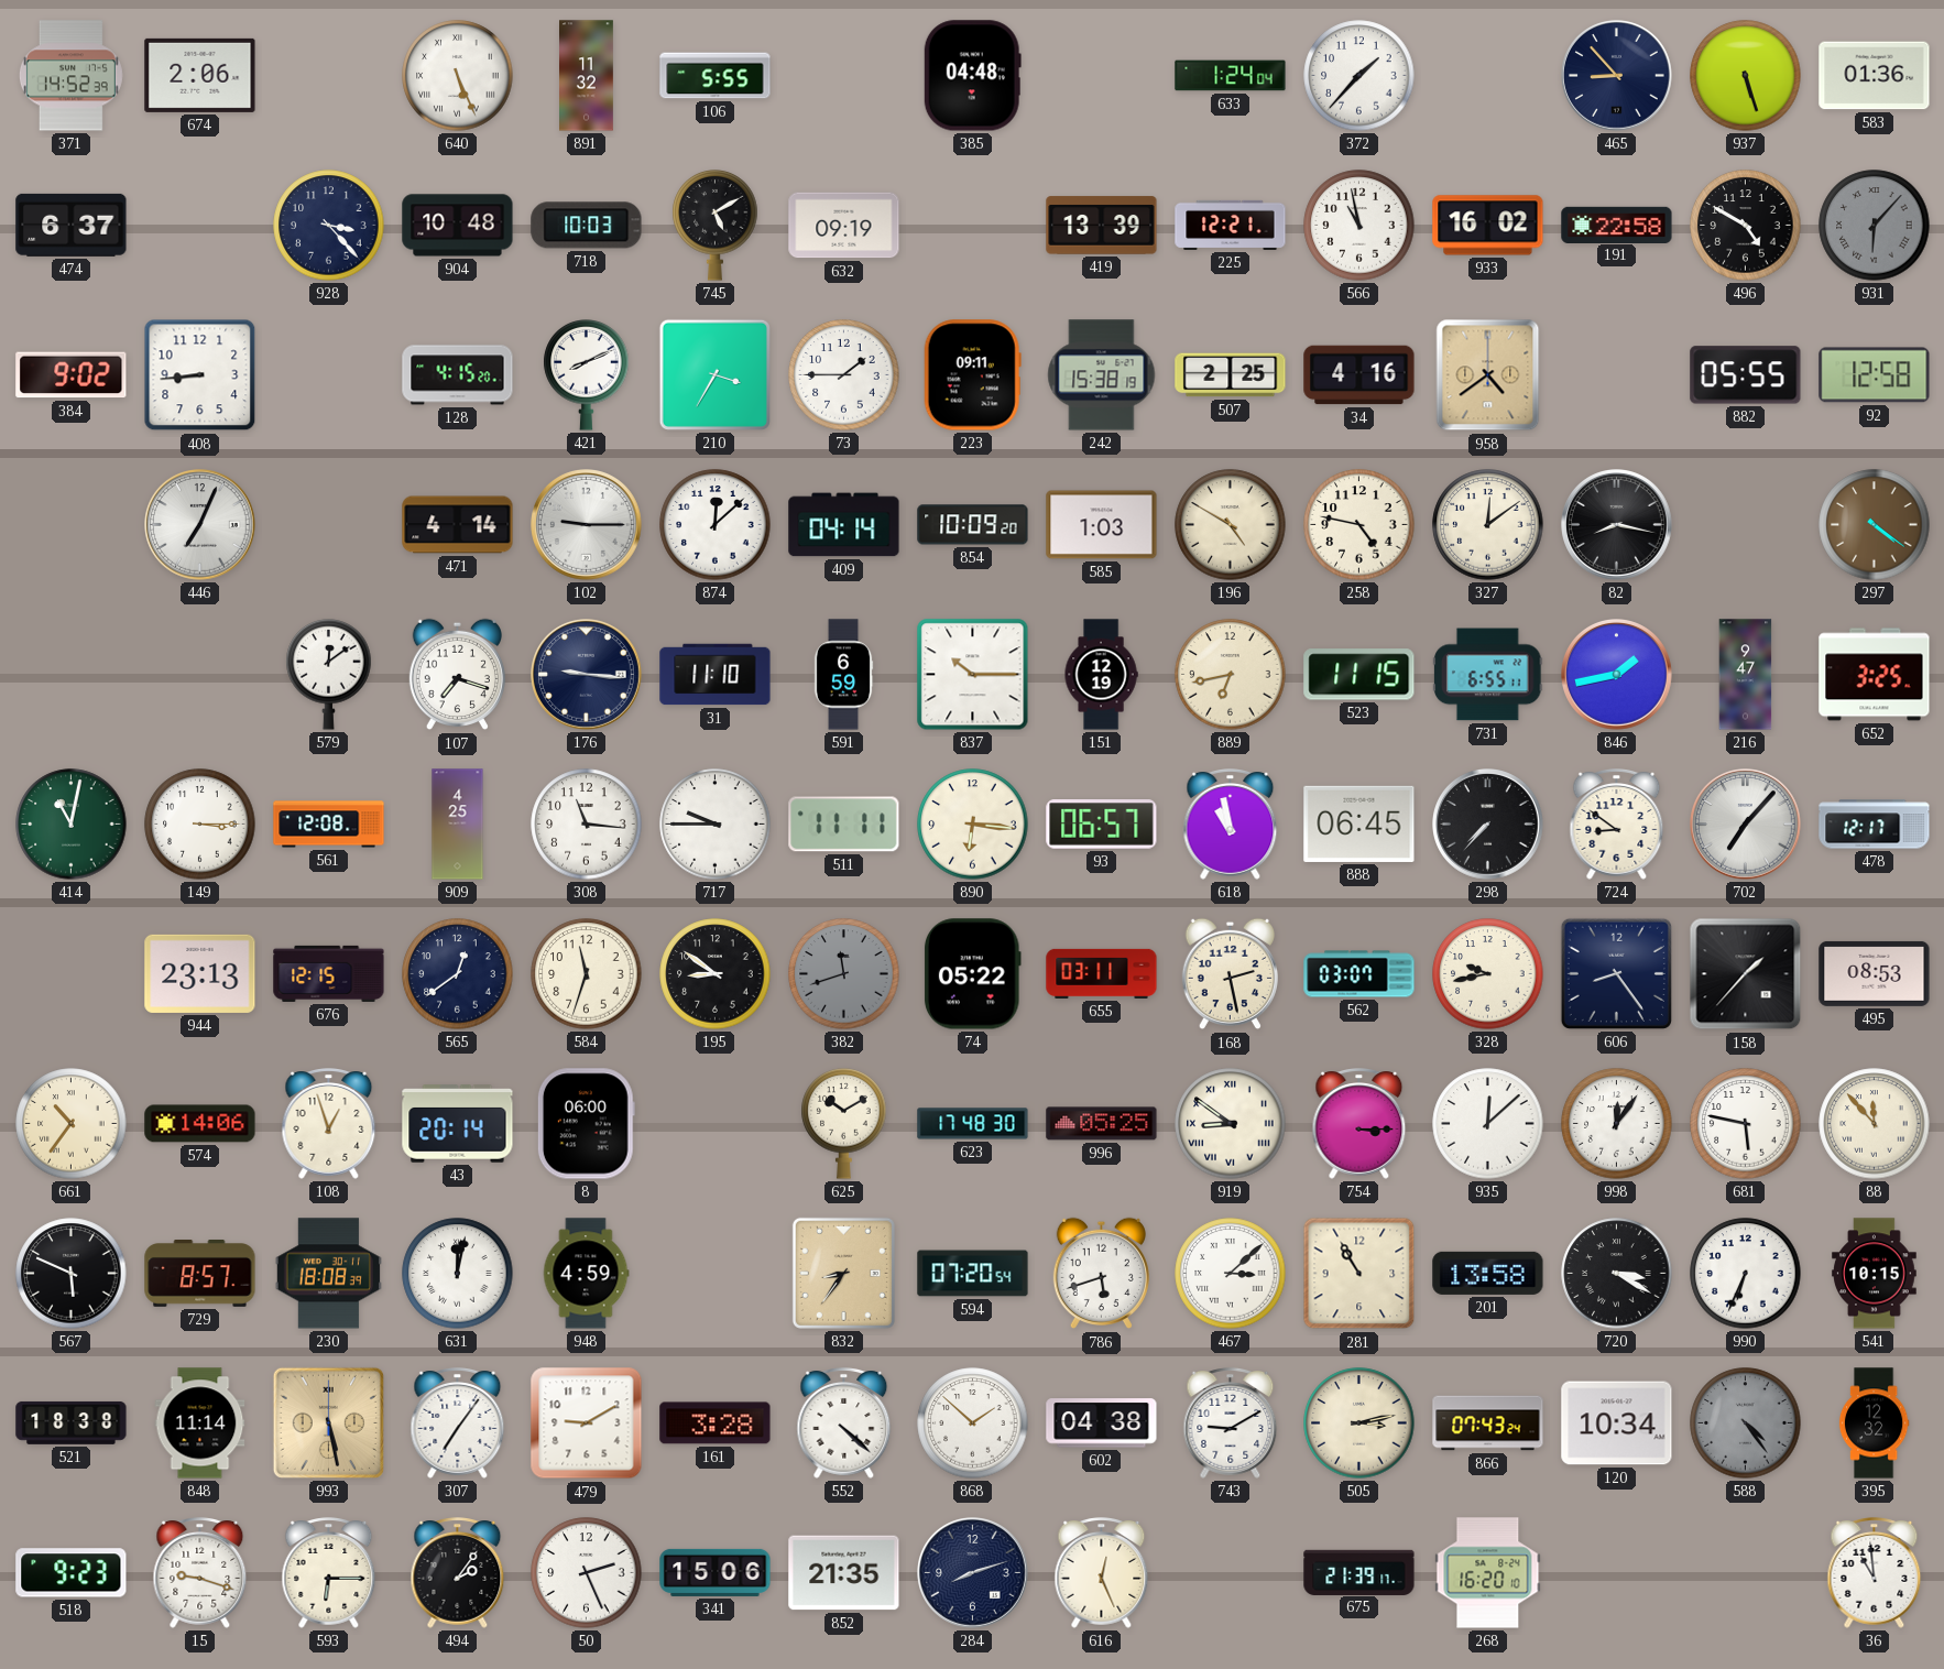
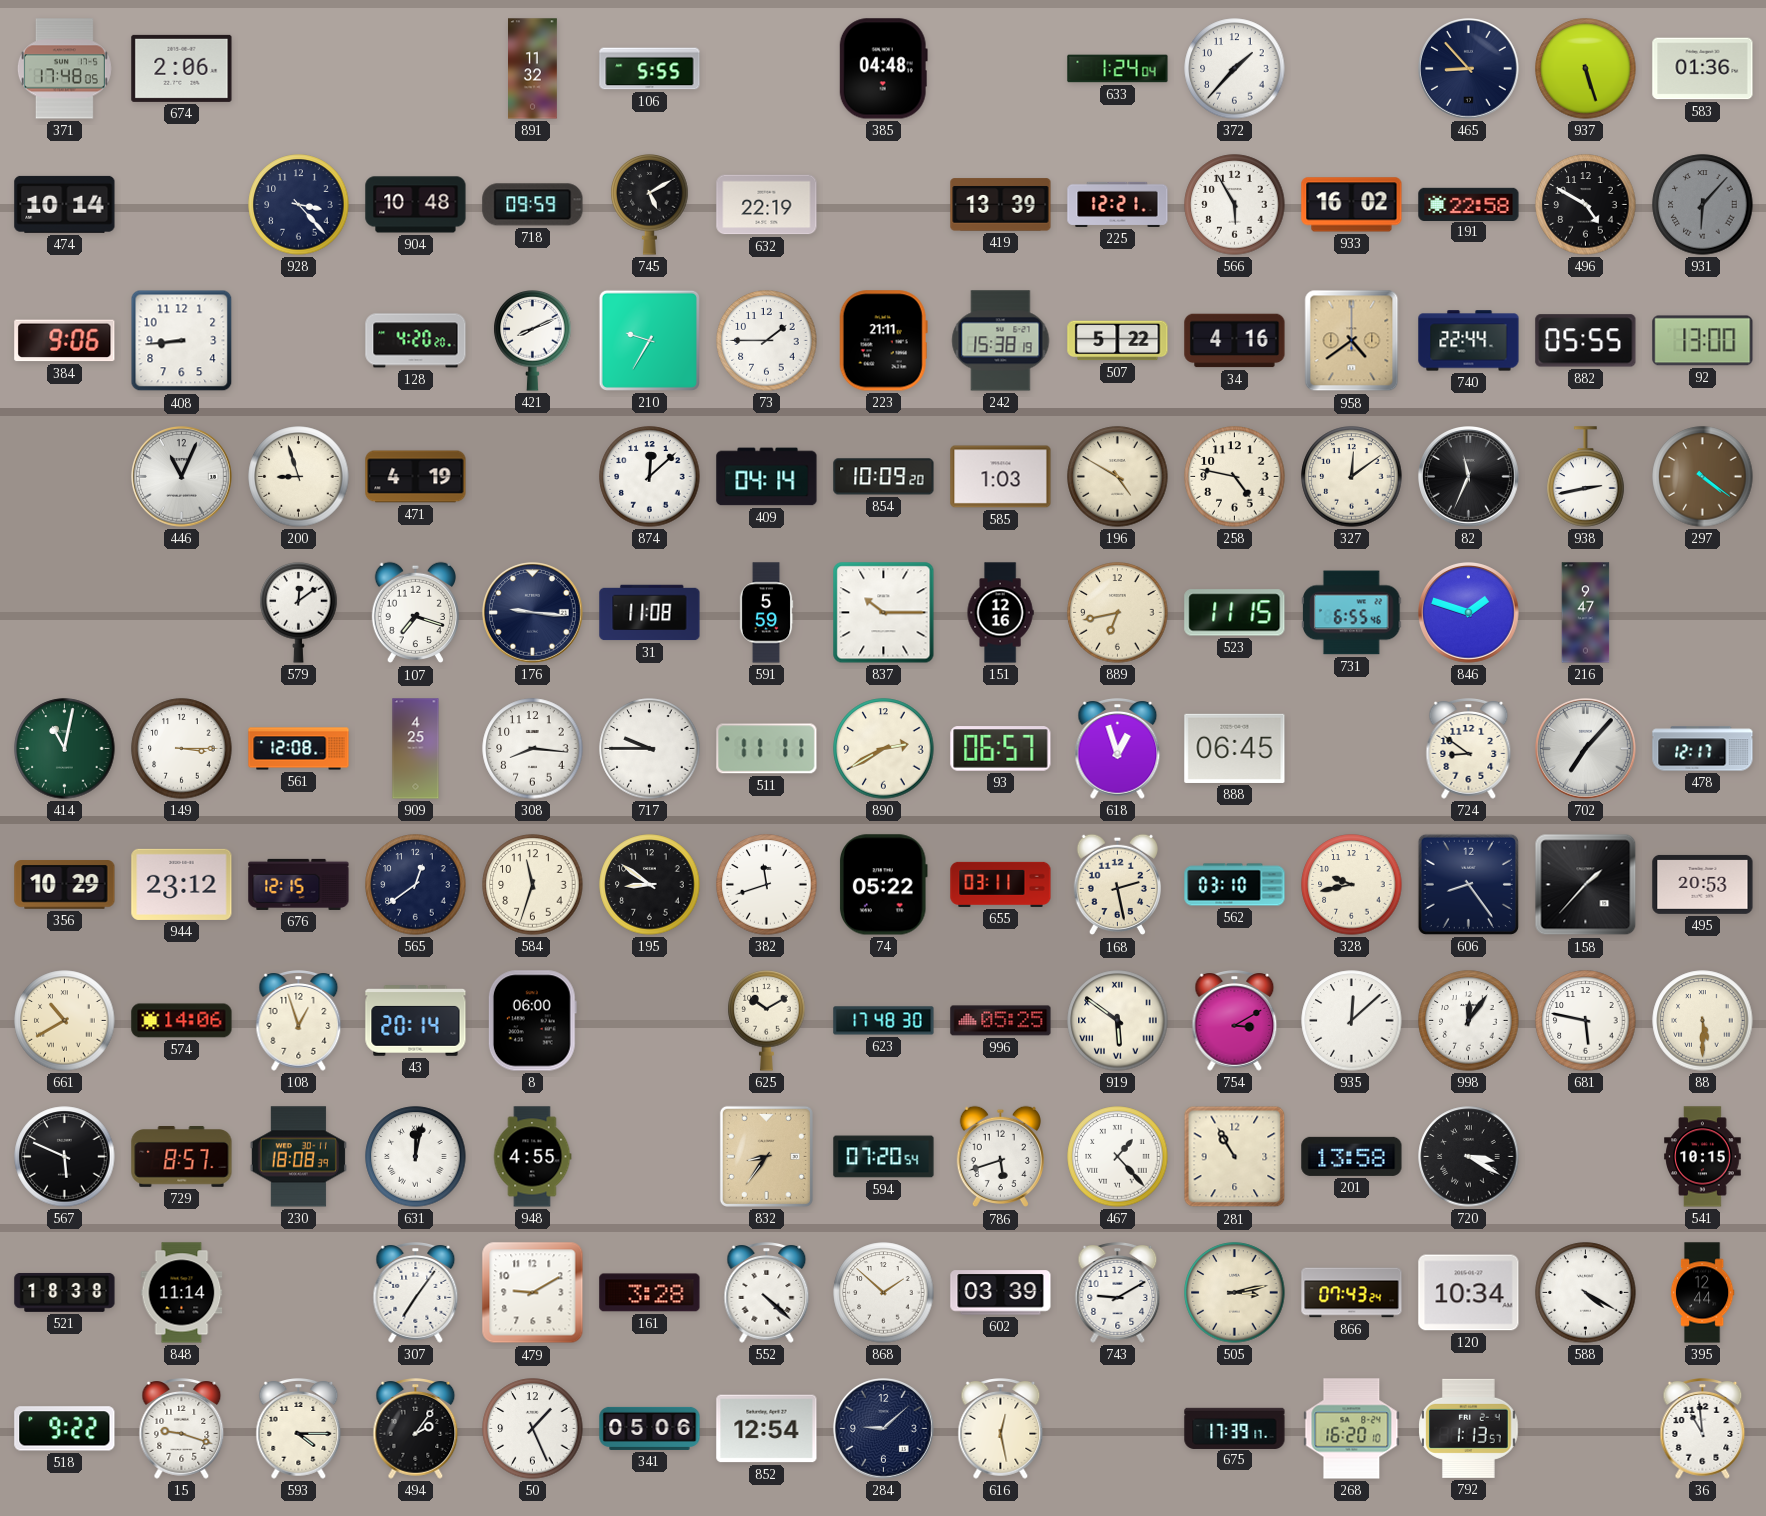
371: 14:52 -> 17:48 (64, 69)
640: 5:26 -> none (458, 76)
474: 6:37 -> 10:14 (65, 204)
718: 10:03 -> 09:59 (533, 205)
632: 09:19 -> 22:19 (767, 205)
566: 10:58 -> 5:55 (1235, 205)
384: 9:02 -> 9:06 (65, 341)
128: 4:15 -> 4:20 (416, 341)
210: 3:35 -> 9:35 (649, 340)
223: 09:11 -> 21:11 (883, 341)
507: 2:25 -> 5:22 (1118, 341)
740: none -> 22:44 (1469, 341)
92: 12:58 -> 13:00 (1703, 341)
446: 7:04 -> 11:04 (182, 477)
200: none -> 8:57 (299, 477)
471: 4:14 -> 4:19 (416, 477)
102: 9:15 -> none (587, 525)
82: 8:17 -> 11:34 (1469, 477)
938: none -> 2:43 (1586, 477)
31: 11:10 -> 11:08 (650, 613)
591: 6:59 -> 5:59 (766, 613)
151: 12:19 -> 12:16 (1000, 613)
731: 6:55:11 -> 6:55:46 (1352, 613)
846: 1:43 -> 1:48 (1469, 613)
652: 3:25 -> none (1875, 675)
308: 11:16 -> 8:16 (533, 749)
890: 6:16 -> 2:40 (884, 749)
618: 10:58 -> 12:57 (1118, 749)
298: 7:37 -> none (1488, 825)
356: none -> 10:29 (65, 885)
944: 23:13 -> 23:12 (182, 884)
382 dial: grey -> white (767, 885)
562: 03:07 -> 03:10 (1235, 885)
495: 08:53 -> 20:53 (1703, 884)
661: 10:36 -> 10:40 (65, 1021)
919: 8:51 -> 5:51 (1118, 1021)
754: 3:15 -> 3:10 (1235, 1021)
88: 11:53 -> 5:30 (1703, 1021)
948: 4:59 -> 4:55 (532, 1157)
467: 3:08 -> 1:23 (1118, 1157)
990: 6:34 -> none (1746, 1274)
993: 5:28 -> none (328, 1422)
602: 04:38 -> 03:39 (1001, 1293)
588: 4:24 -> 4:20 (1586, 1293)
588 dial: grey -> white (1586, 1293)
395: 12:32 -> 12:44 (1702, 1293)
518: 9:23 -> 9:22 (65, 1429)
593: 6:15 -> 4:15 (299, 1429)
50: 2:26 -> 1:26 (533, 1429)
341: 15:06 -> 05:06 (650, 1428)
852: 21:35 -> 12:54 (767, 1429)
284: 8:12 -> 9:08 (884, 1429)
616: 12:26 -> 12:28 (1001, 1429)
675: 21:39 -> 17:39 (1235, 1428)
792: none -> 1:13 (1469, 1428)
